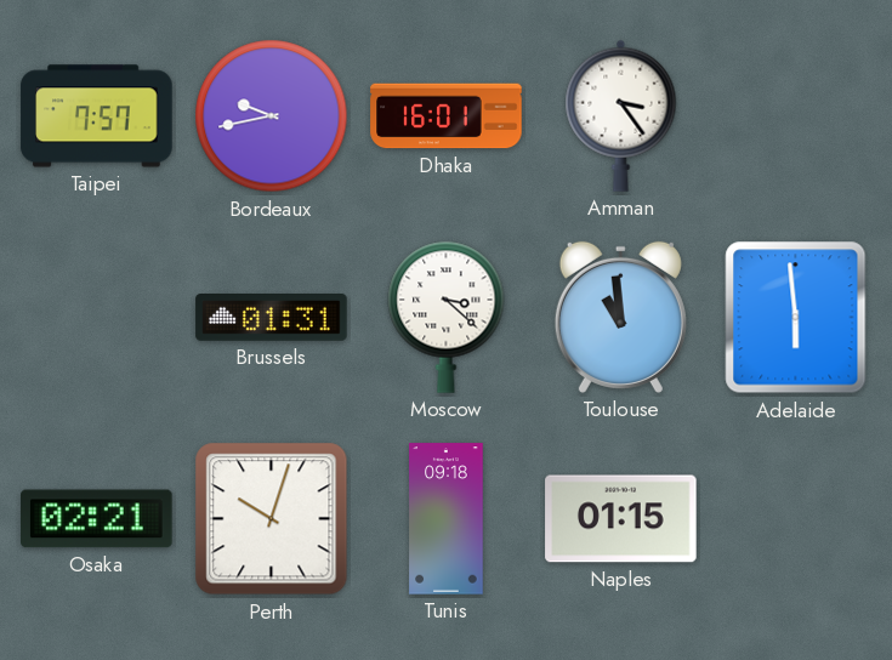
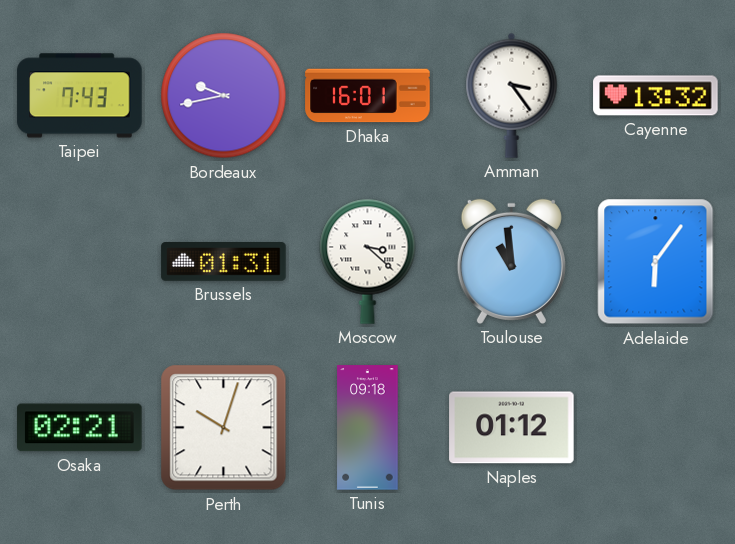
Taipei: 7:57 -> 7:43 (80, 96)
Cayenne: none -> 13:32 (656, 96)
Adelaide: 5:59 -> 6:06 (656, 262)
Naples: 01:15 -> 01:12 (512, 428)
